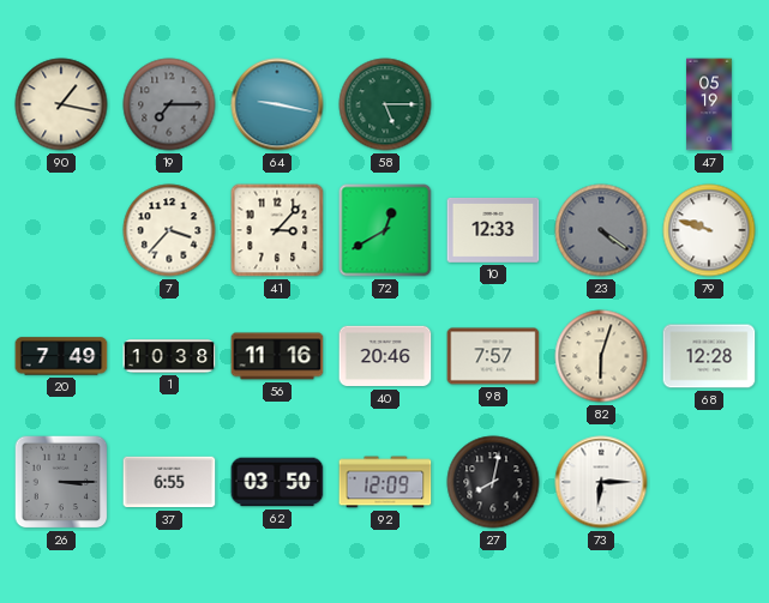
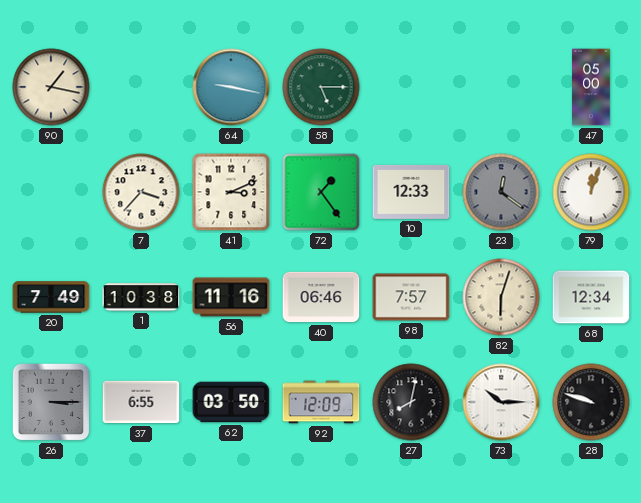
19: 7:15 -> none (169, 104)
47: 05:19 -> 05:00 (591, 87)
41: 3:07 -> 3:11 (231, 192)
72: 12:40 -> 1:24 (321, 192)
23: 4:21 -> 12:21 (501, 192)
79: 9:48 -> 12:03 (591, 192)
40: 20:46 -> 06:46 (321, 297)
68: 12:28 -> 12:34 (591, 297)
73: 6:15 -> 10:15 (501, 402)
28: none -> 9:48 (591, 402)
